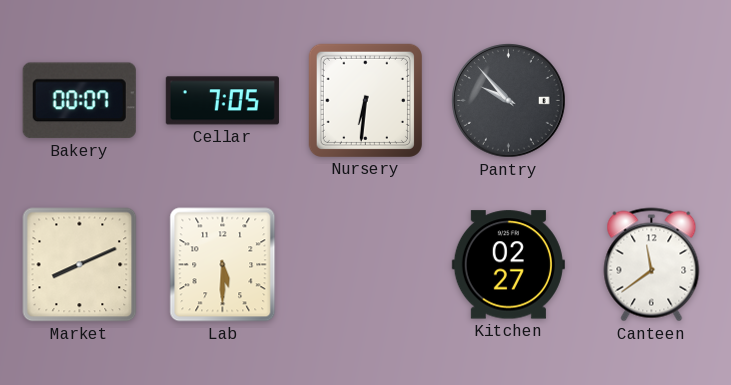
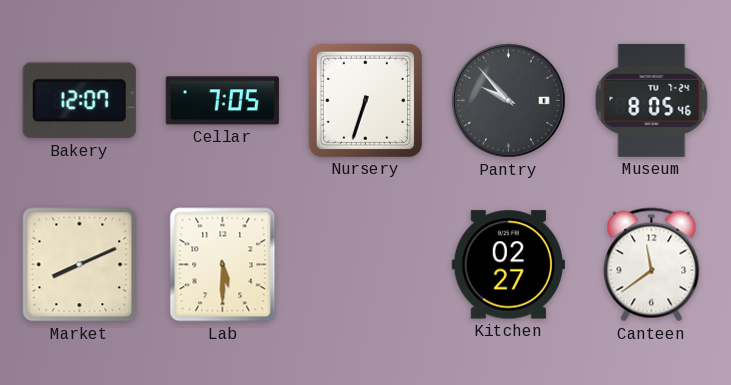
Bakery: 00:07 -> 12:07 (79, 101)
Nursery: 6:31 -> 6:33 (365, 100)
Museum: none -> 8:05 (652, 100)
